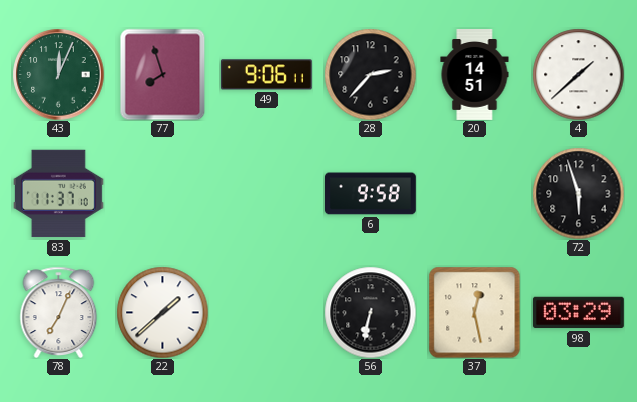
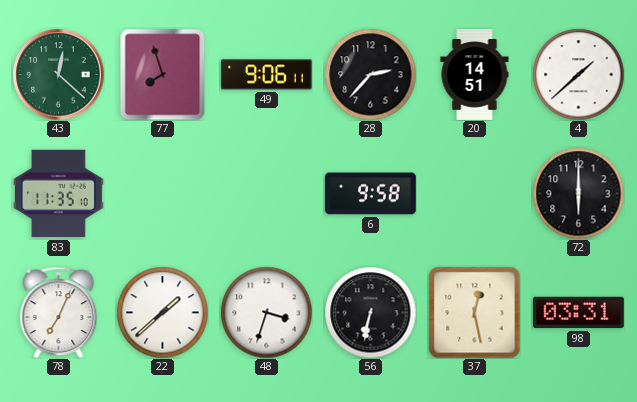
43: 12:04 -> 12:22 (58, 74)
83: 11:37 -> 11:35 (58, 194)
72: 5:57 -> 6:00 (578, 193)
48: none -> 3:33 (266, 312)
98: 03:29 -> 03:31 (578, 313)
